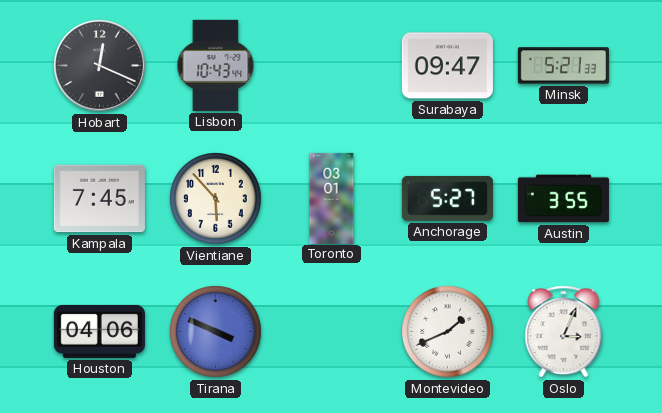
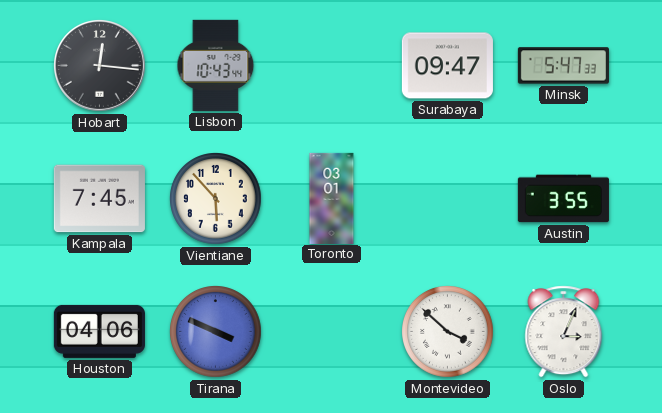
Hobart: 12:19 -> 12:16 (99, 65)
Minsk: 5:21 -> 5:47 (563, 66)
Anchorage: 5:27 -> none (447, 198)
Montevideo: 1:41 -> 3:52 (448, 332)
